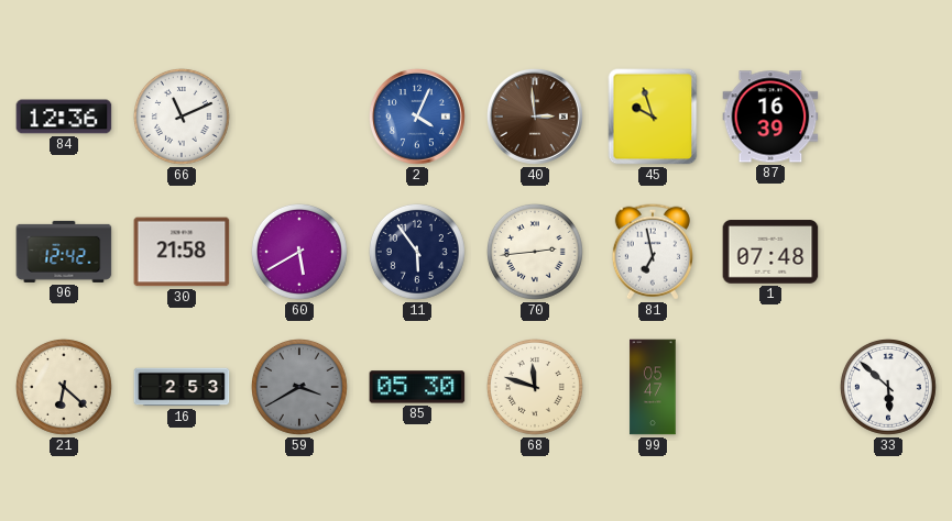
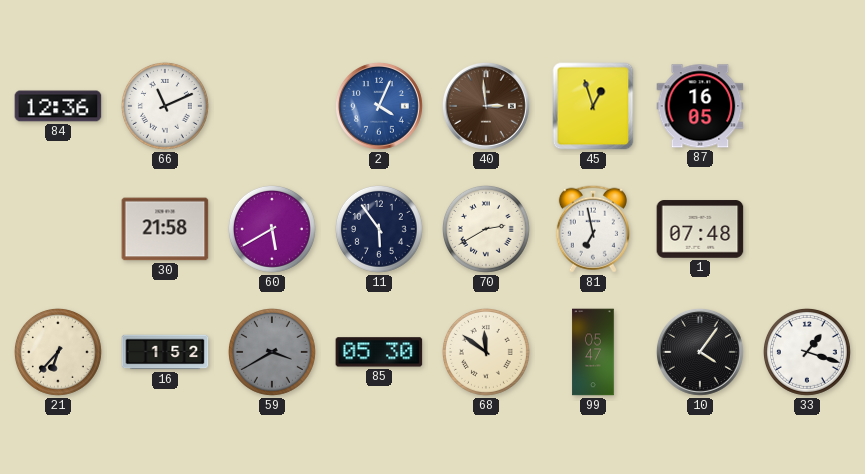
45: 9:57 -> 12:57 (593, 106)
87: 16:39 -> 16:05 (700, 106)
96: 12:42 -> none (64, 252)
70: 2:44 -> 2:40 (486, 229)
21: 6:22 -> 6:37 (58, 352)
16: 2:53 -> 1:52 (165, 352)
68: 11:48 -> 11:51 (486, 352)
10: none -> 4:06 (700, 352)
33: 5:52 -> 1:18 (807, 352)
